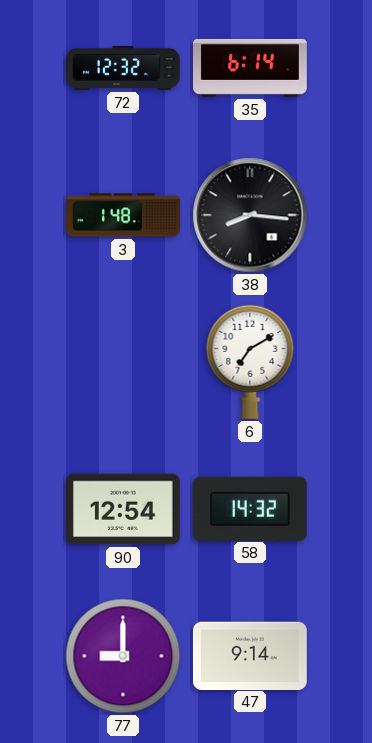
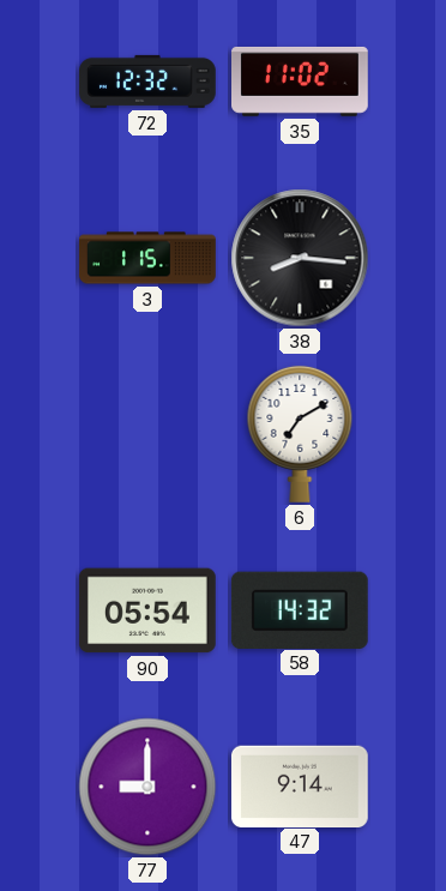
35: 6:14 -> 11:02 (301, 82)
3: 1:48 -> 1:15 (149, 258)
90: 12:54 -> 05:54 (147, 610)
